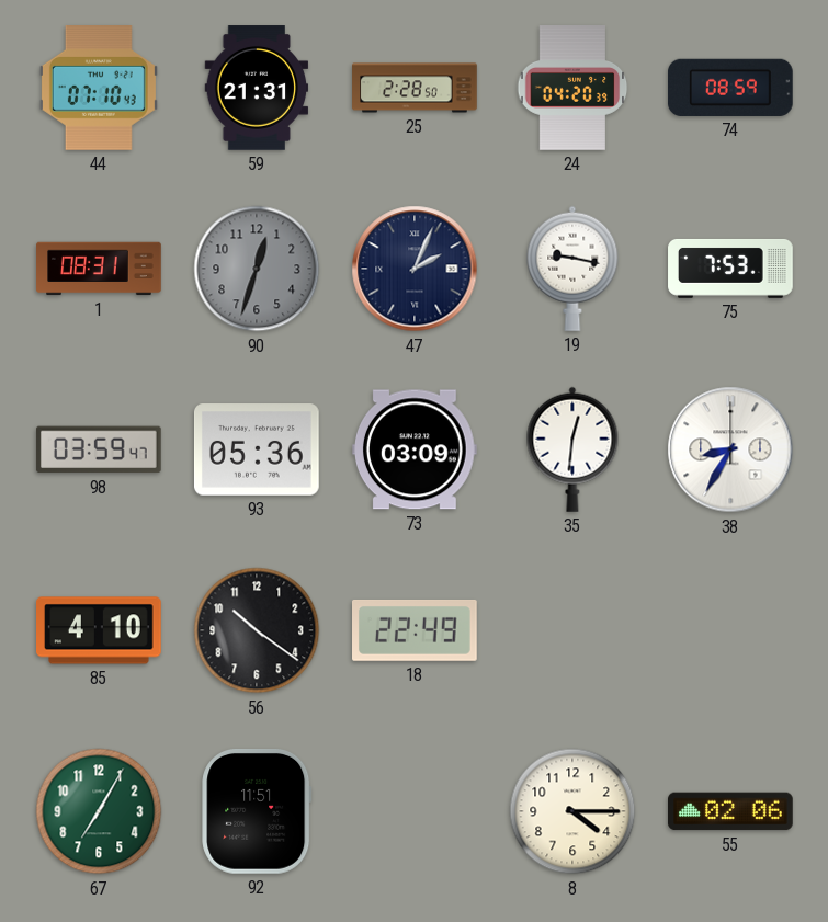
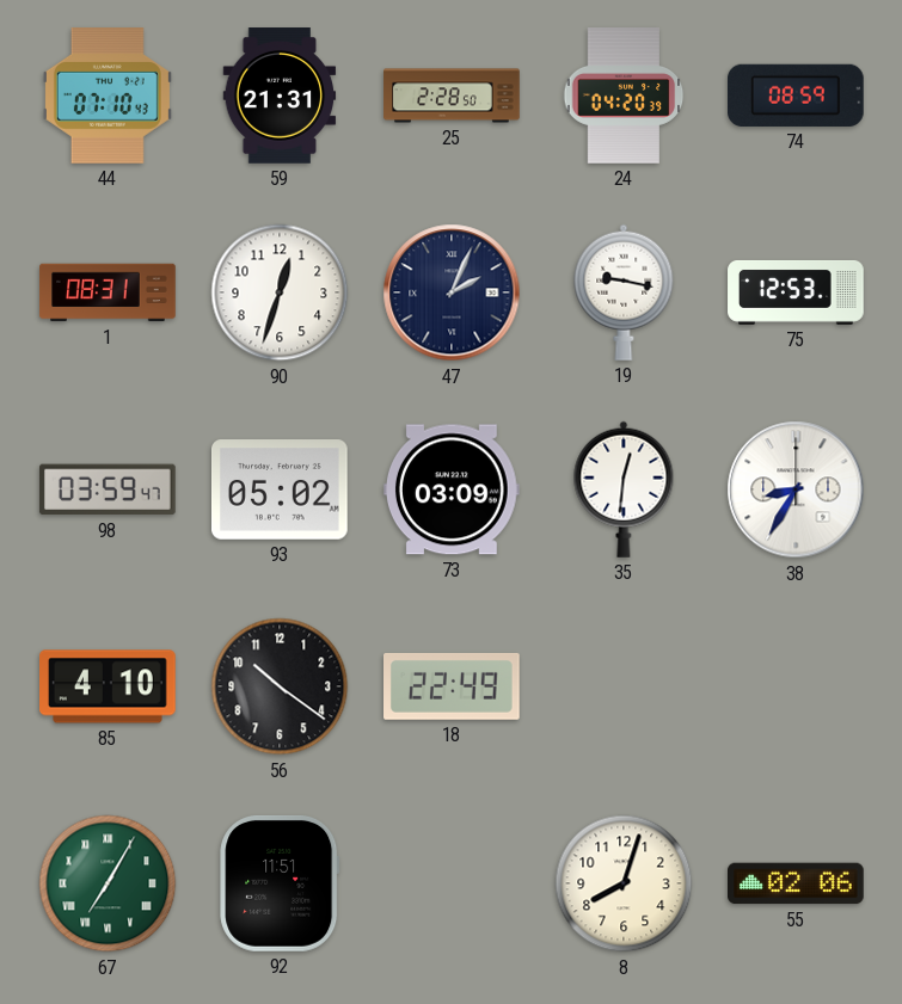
90 dial: grey -> white (280, 292)
75: 7:53 -> 12:53 (796, 292)
93: 05:36 -> 05:02 (281, 489)
67 numerals: Arabic -> Roman (108, 883)
8: 4:15 -> 8:03 (624, 883)
